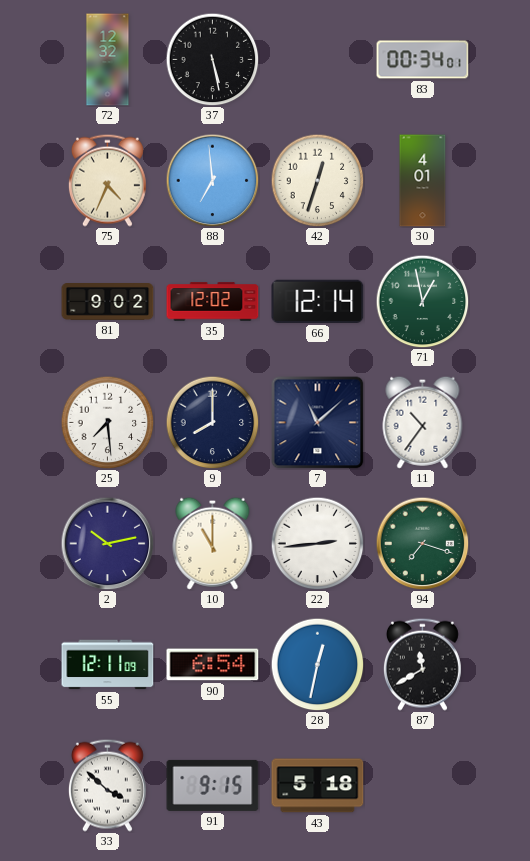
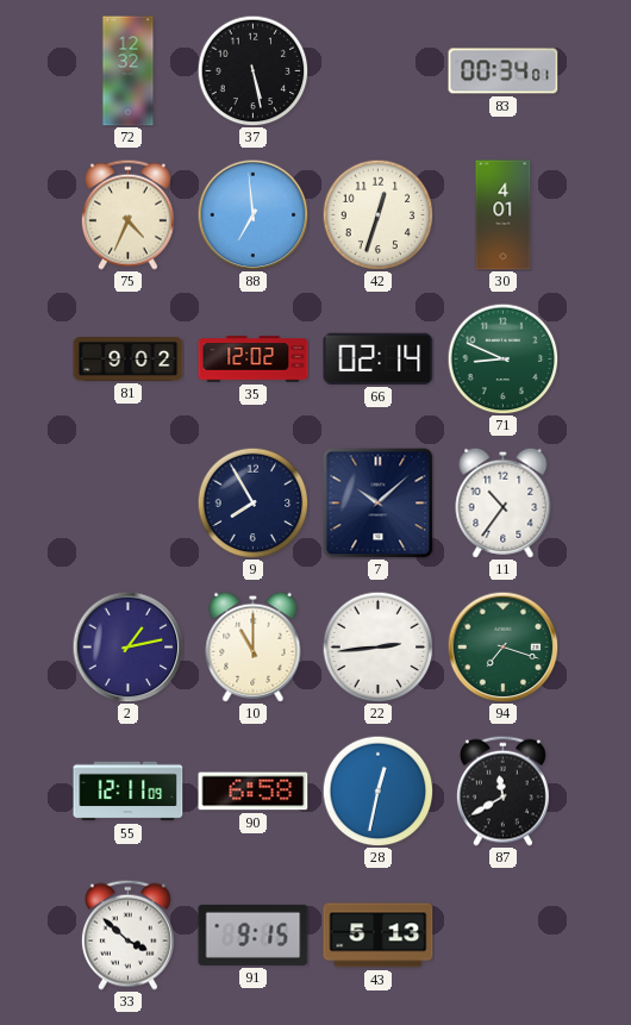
66: 12:14 -> 02:14 (379, 358)
71: 12:58 -> 8:49 (502, 358)
25: 7:29 -> none (107, 422)
9: 8:00 -> 7:55 (252, 502)
7: 11:08 -> 10:08 (377, 502)
2: 10:13 -> 1:13 (127, 646)
90: 6:54 -> 6:58 (254, 792)
43: 5:18 -> 5:13 (379, 936)
